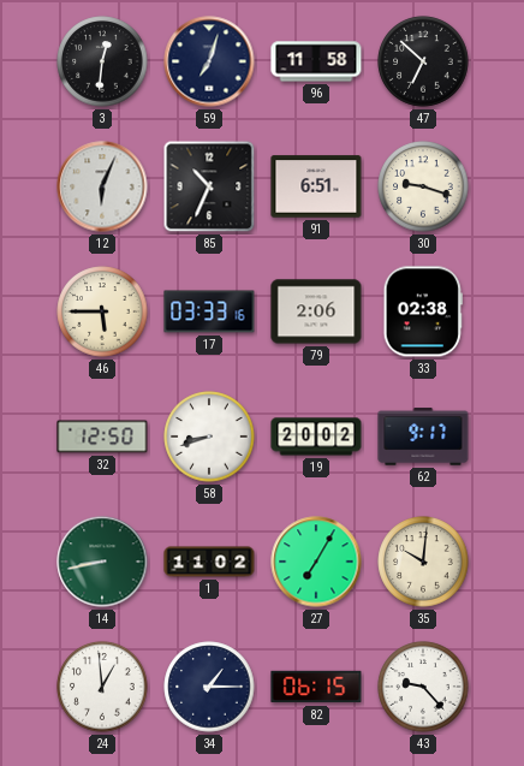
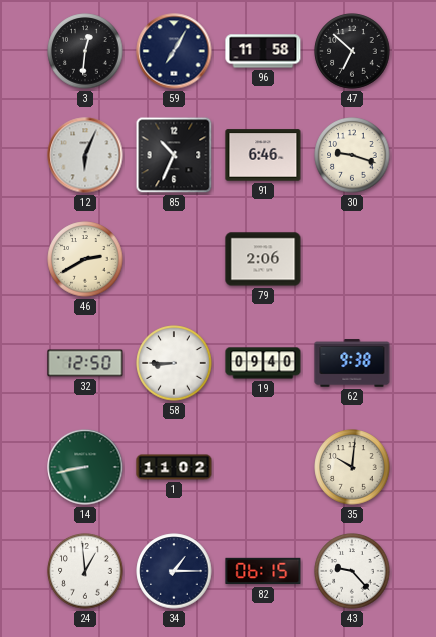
59: 7:03 -> 7:05 (174, 51)
91: 6:51 -> 6:46 (263, 155)
46: 5:45 -> 2:40 (85, 259)
17: 03:33 -> none (209, 311)
33: 02:38 -> none (423, 311)
58: 8:42 -> 8:45 (174, 363)
19: 20:02 -> 09:40 (263, 363)
62: 9:17 -> 9:38 (352, 363)
27: 7:05 -> none (316, 562)
